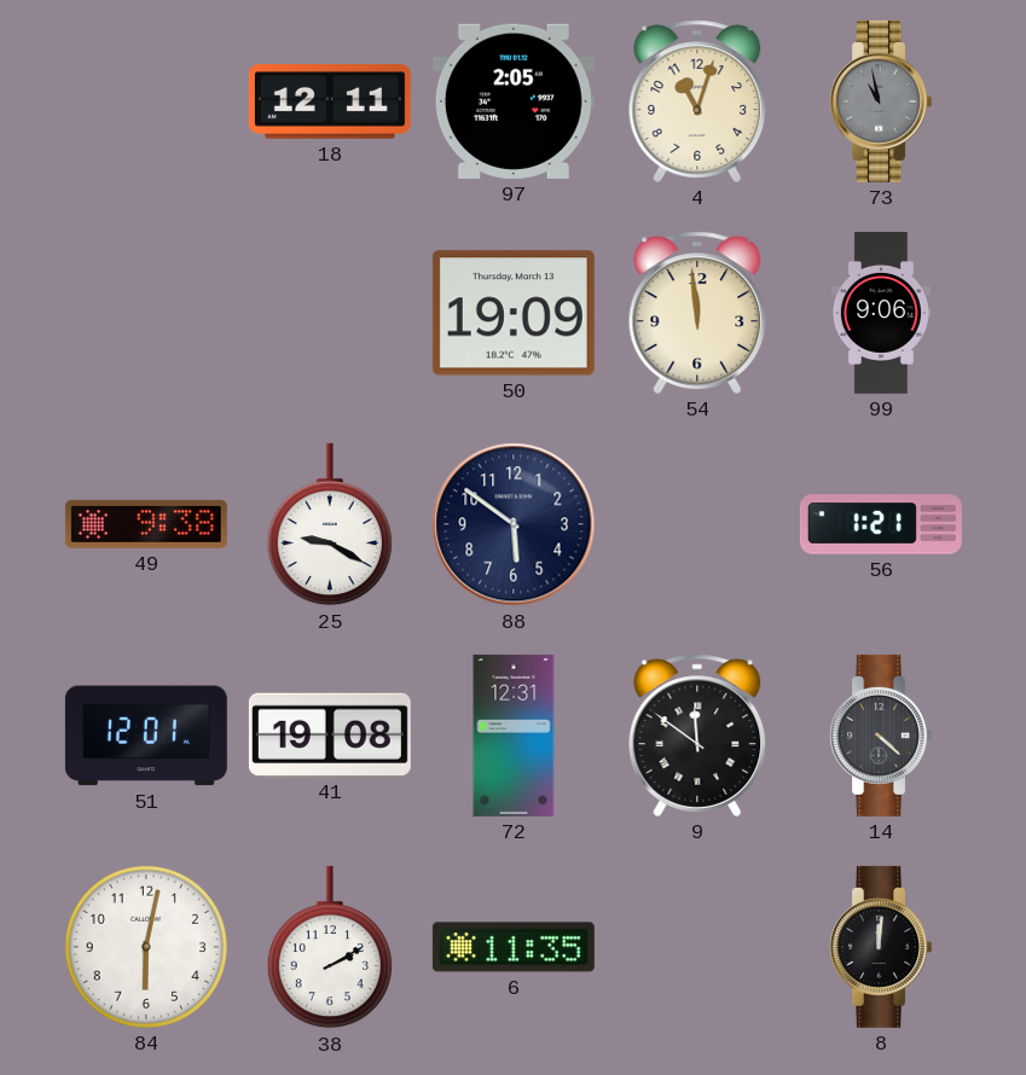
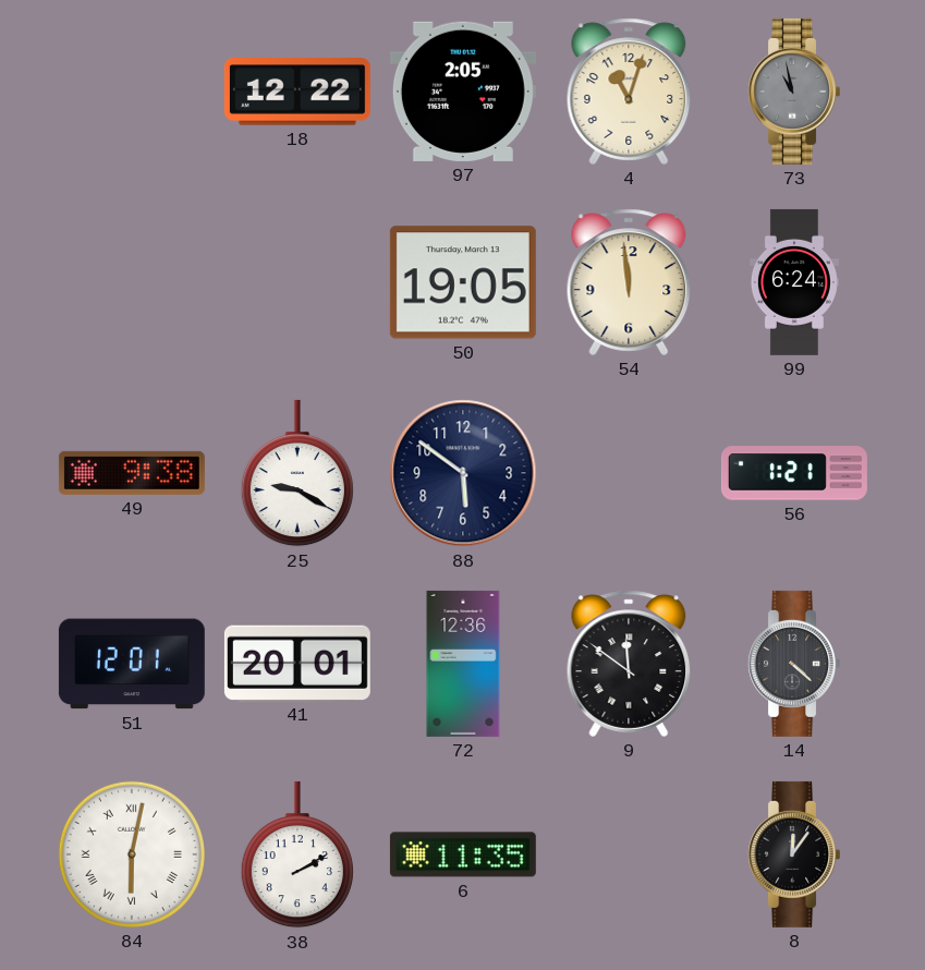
18: 12:11 -> 12:22 (297, 92)
50: 19:09 -> 19:05 (463, 282)
99: 9:06 -> 6:24 (794, 282)
41: 19:08 -> 20:01 (297, 663)
72: 12:31 -> 12:36 (463, 664)
84 numerals: Arabic -> Roman (132, 854)
8: 12:01 -> 12:06 (793, 854)
